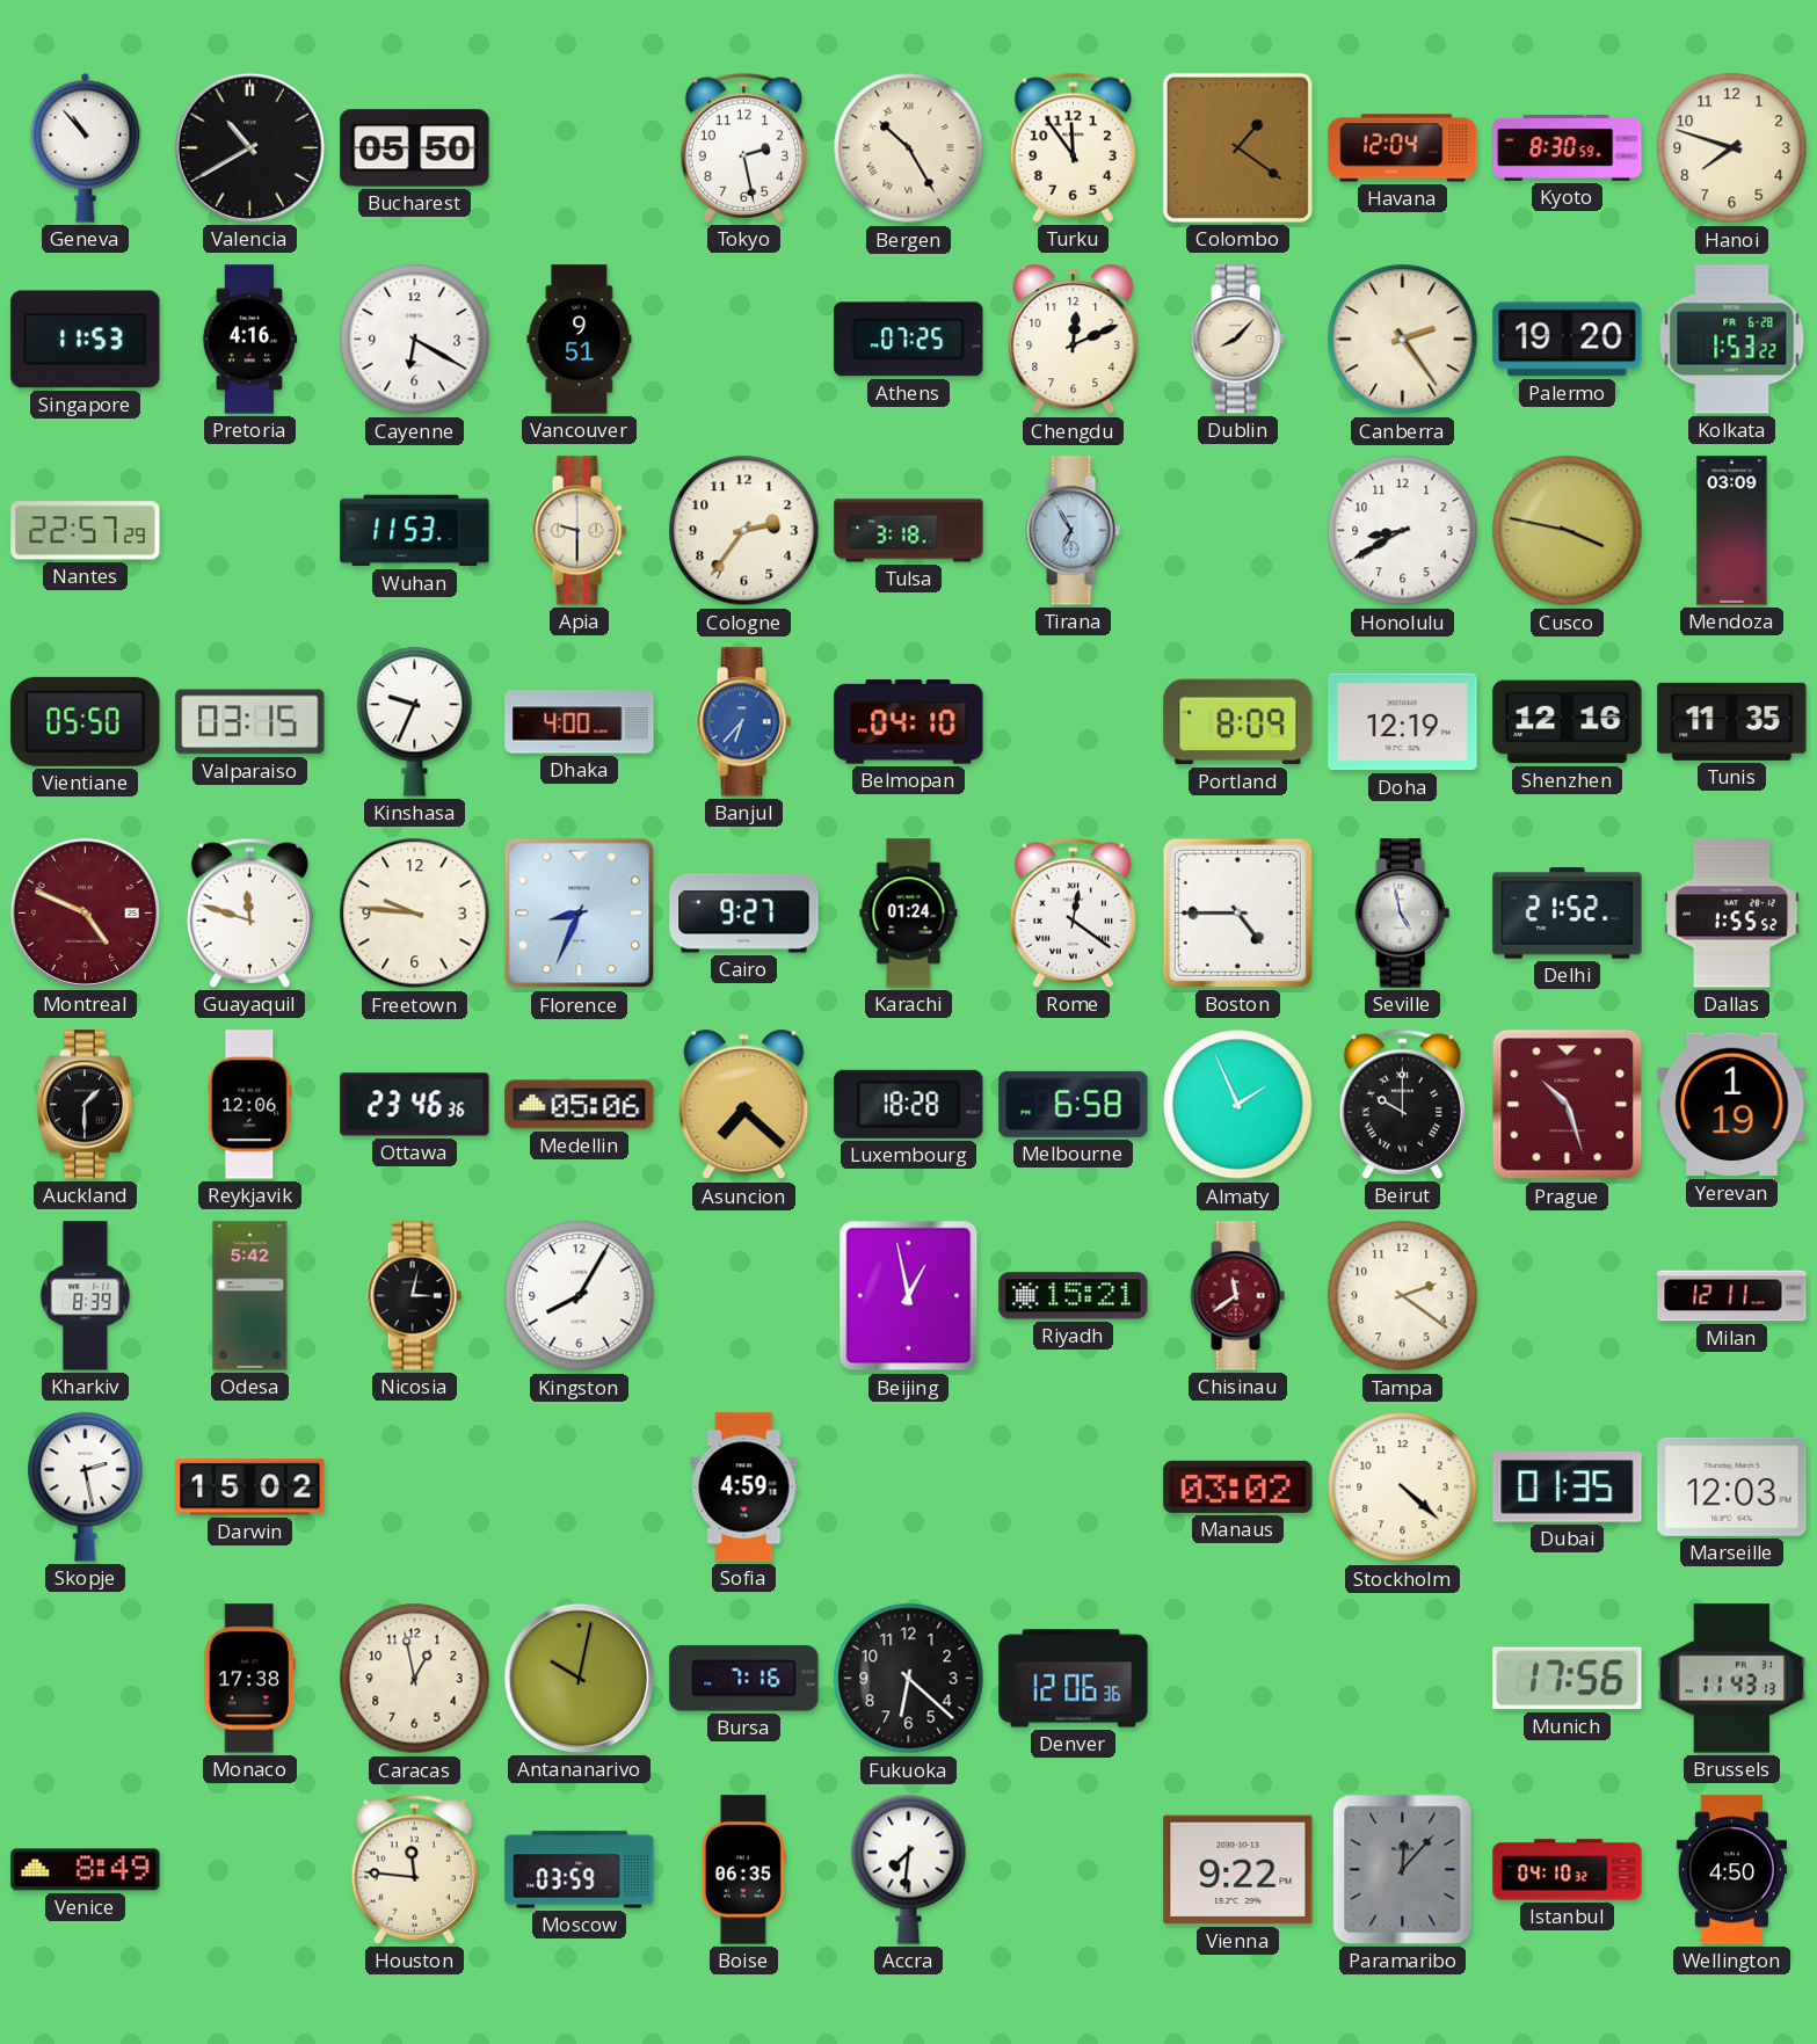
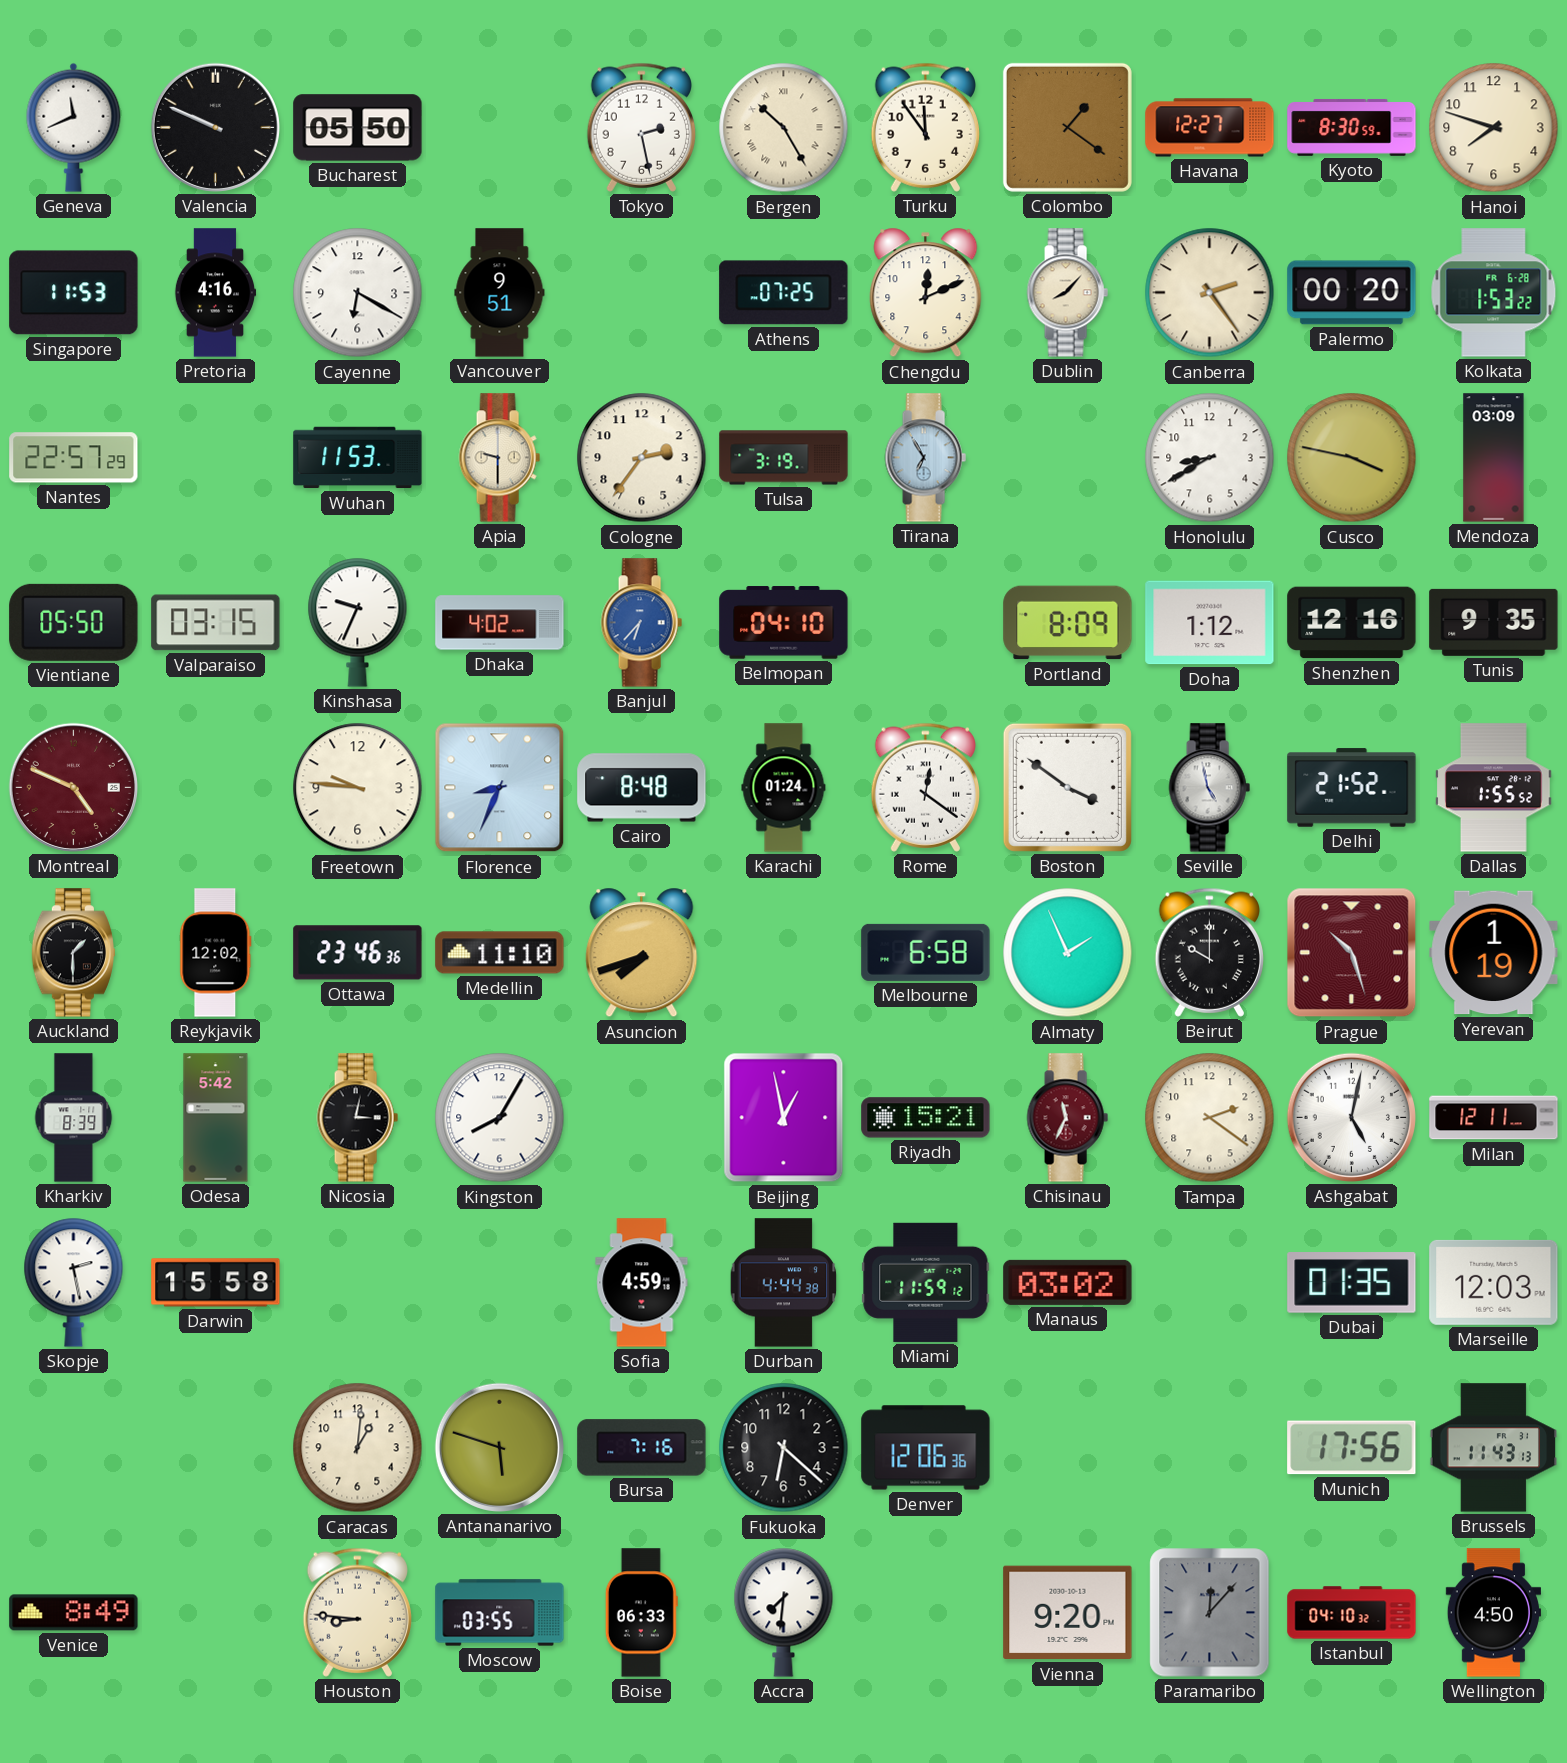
Geneva: 10:53 -> 11:41 (74, 127)
Valencia: 10:40 -> 9:49 (215, 127)
Havana: 12:04 -> 12:27 (1210, 128)
Palermo: 19:20 -> 00:20 (1352, 293)
Tulsa: 3:18 -> 3:19 (784, 458)
Dhaka: 4:00 -> 4:02 (500, 623)
Doha: 12:19 -> 1:12 (1210, 623)
Tunis: 11:35 -> 9:35 (1494, 622)
Guayaquil: 11:48 -> none (249, 912)
Cairo: 9:27 -> 8:48 (642, 788)
Boston: 4:45 -> 3:51 (1067, 787)
Reykjavik: 12:06 -> 12:02 (216, 953)
Medellin: 05:06 -> 11:10 (500, 953)
Asuncion: 7:22 -> 7:42 (642, 953)
Luxembourg: 18:28 -> none (909, 1104)
Chisinau: 11:39 -> 11:34 (1067, 1118)
Ashgabat: none -> 5:02 (1351, 1117)
Darwin: 15:02 -> 15:58 (216, 1283)
Durban: none -> 4:44 (784, 1283)
Miami: none -> 11:59 (926, 1282)
Stockholm: 4:22 -> none (1403, 1487)
Monaco: 17:38 -> none (249, 1679)
Caracas: 12:58 -> 1:01 (358, 1448)
Antananarivo: 10:02 -> 5:48 (499, 1447)
Houston: 11:46 -> 8:46 (357, 1612)
Moscow: 03:59 -> 03:55 (500, 1613)
Boise: 06:35 -> 06:33 (641, 1613)
Vienna: 9:22 -> 9:20 (1068, 1613)
